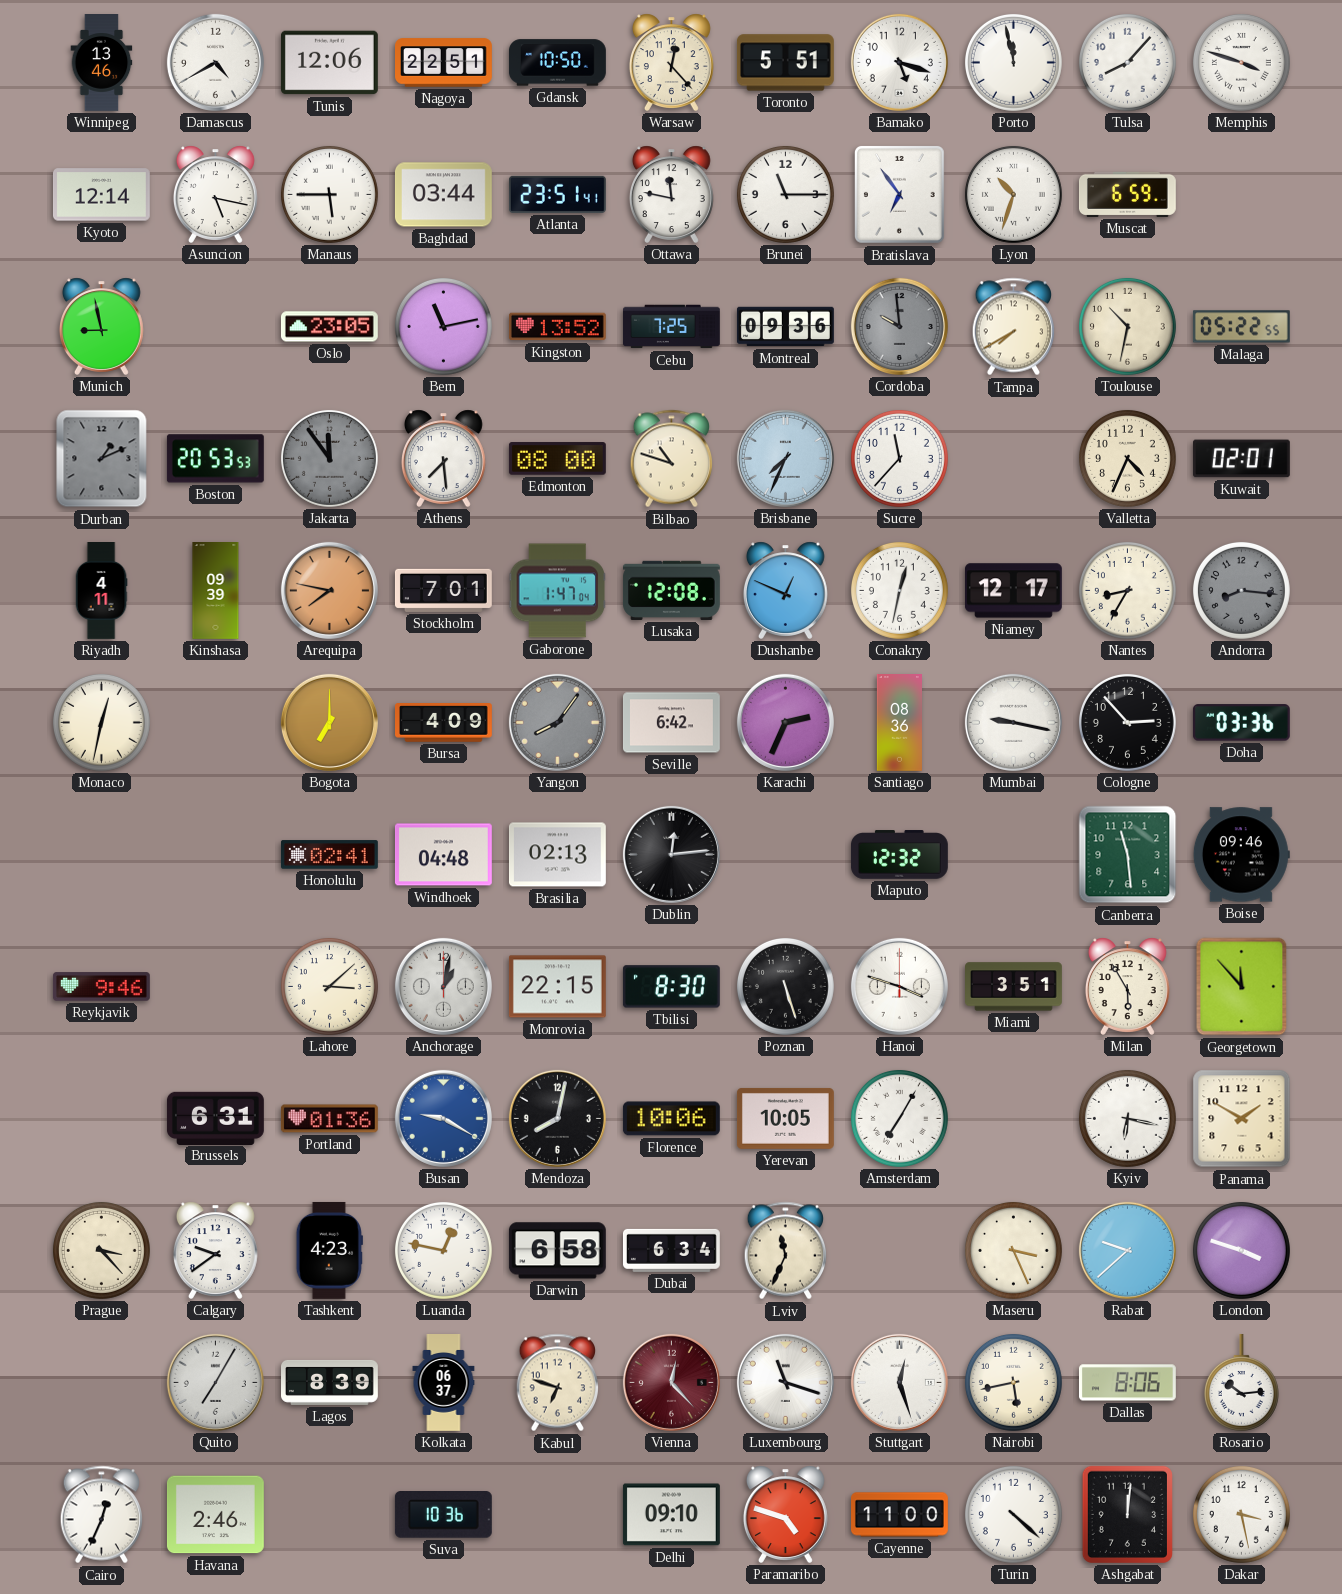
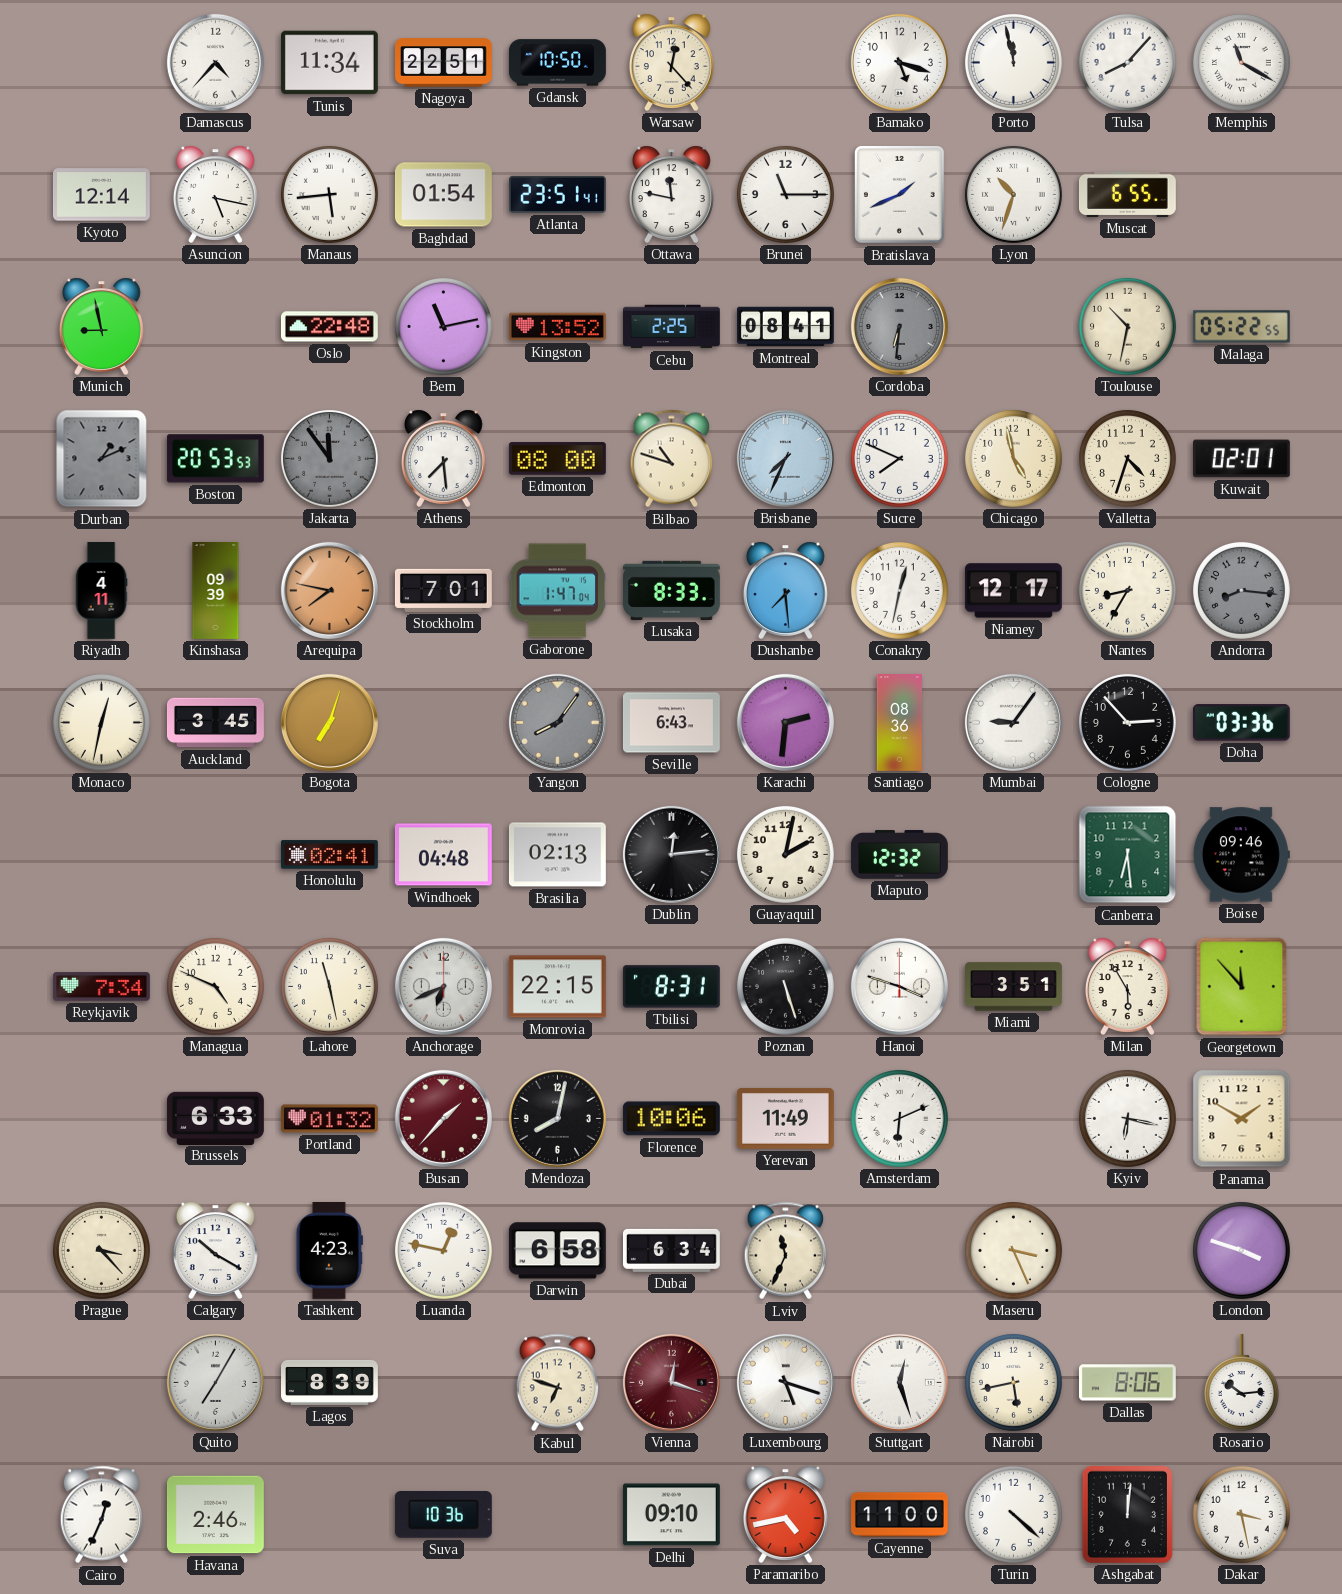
Winnipeg: 13:46 -> none (102, 63)
Damascus: 4:40 -> 4:37 (215, 62)
Tunis: 12:06 -> 11:34 (329, 63)
Toronto: 5:51 -> none (785, 63)
Memphis: 3:48 -> 11:20 (1241, 62)
Manaus: 5:45 -> 5:44 (329, 194)
Baghdad: 03:44 -> 01:54 (443, 195)
Bratislava: 6:54 -> 1:41 (899, 195)
Muscat: 6:59 -> 6:55 (1127, 194)
Oslo: 23:05 -> 22:48 (329, 327)
Cebu: 7:25 -> 2:25 (671, 327)
Montreal: 09:36 -> 08:41 (785, 327)
Cordoba: 9:59 -> 6:31 (899, 326)
Tampa: 7:40 -> none (1013, 327)
Sucre: 11:37 -> 7:49 (899, 458)
Chicago: none -> 4:58 (1013, 458)
Valletta: 4:34 -> 4:33 (1127, 458)
Lusaka: 12:08 -> 8:33 (671, 590)
Dushanbe: 12:49 -> 7:29 (785, 590)
Auckland: none -> 3:45 (215, 723)
Bogota: 7:00 -> 7:03 (329, 722)
Bursa: 4:09 -> none (444, 723)
Seville: 6:42 -> 6:43 (671, 723)
Karachi: 2:34 -> 2:31 (785, 722)
Mumbai: 9:17 -> 9:06 (1013, 722)
Guayaquil: none -> 2:02 (785, 854)
Canberra: 11:29 -> 6:29 (1128, 855)
Reykjavik: 9:46 -> 7:34 (101, 987)
Managua: none -> 4:49 (215, 986)
Lahore: 3:08 -> 11:28 (329, 986)
Anchorage: 1:02 -> 6:41 (443, 986)
Tbilisi: 8:30 -> 8:31 (671, 987)
Brussels: 6:31 -> 6:33 (215, 1118)
Portland: 01:36 -> 01:32 (329, 1119)
Busan: 9:20 -> 1:37 (443, 1118)
Busan dial: blue -> burgundy (443, 1118)
Yerevan: 10:05 -> 11:49 (785, 1118)
Amsterdam: 7:05 -> 6:11 (899, 1118)
Calgary: 9:39 -> 10:20 (215, 1250)
Rabat: 9:38 -> none (1127, 1250)
Kolkata: 06:37 -> none (444, 1383)
Vienna: 12:23 -> 12:18 (671, 1382)
Luxembourg: 11:18 -> 5:18 (785, 1382)
Paramaribo: 4:48 -> 4:43 (785, 1514)
